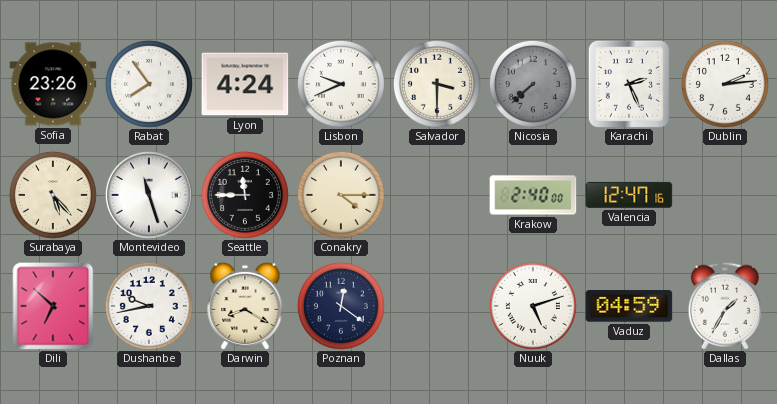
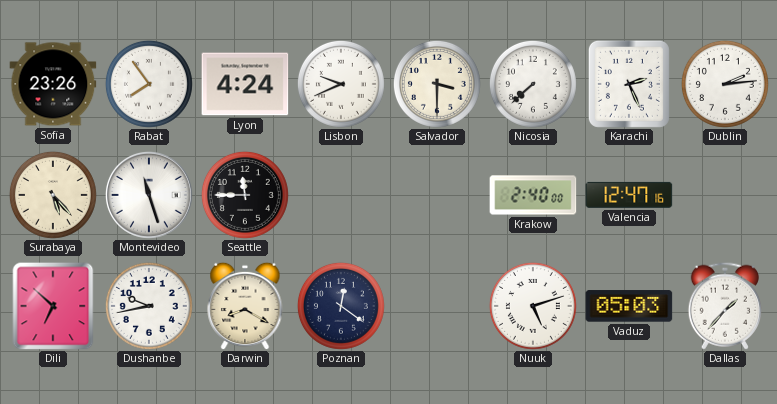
Nicosia dial: grey -> white (533, 84)
Conakry: 4:15 -> none (341, 195)
Vaduz: 04:59 -> 05:03 (629, 306)
Dallas: 1:35 -> 1:37 (725, 306)
